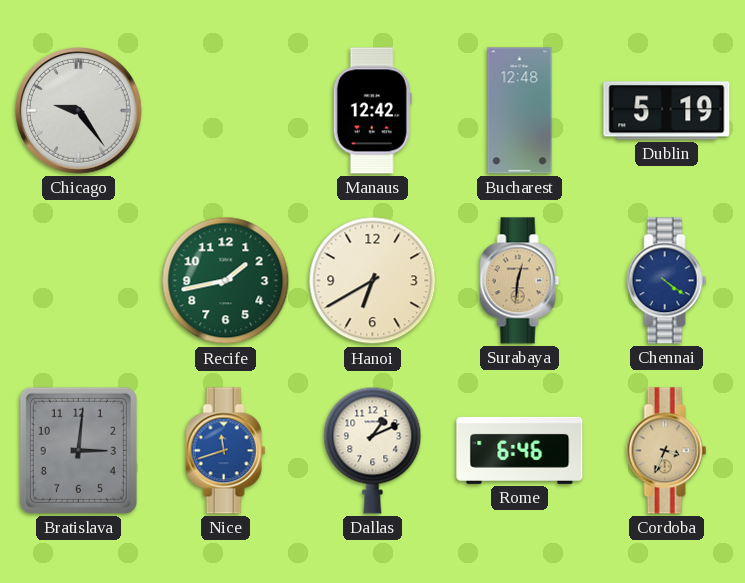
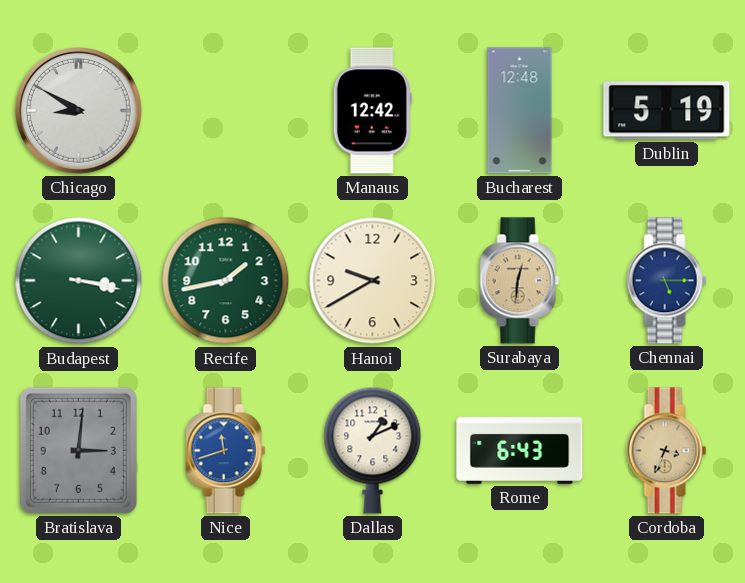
Chicago: 9:24 -> 8:50 (79, 111)
Budapest: none -> 3:17 (79, 281)
Hanoi: 6:40 -> 9:40 (373, 281)
Chennai: 4:21 -> 5:15 (667, 281)
Rome: 6:46 -> 6:43 (520, 450)
